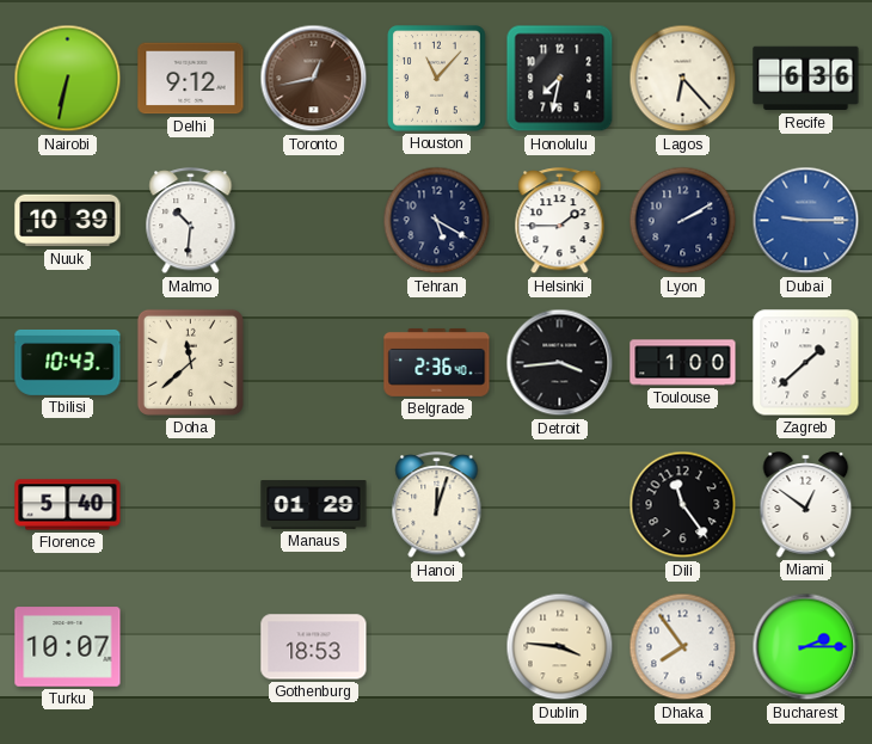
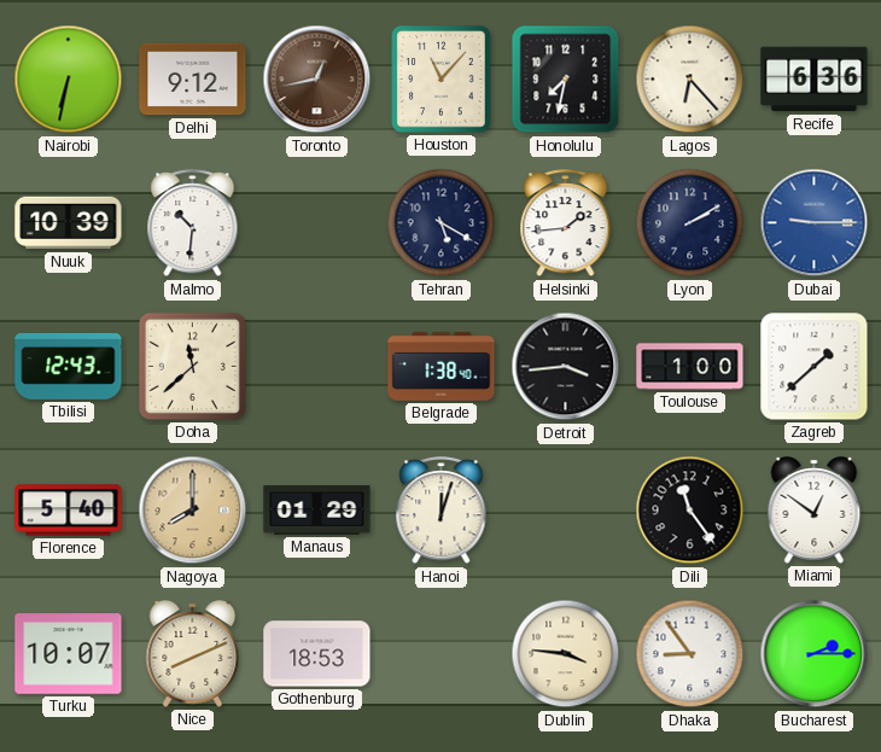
Helsinki: 1:45 -> 1:44 (566, 223)
Tbilisi: 10:43 -> 12:43 (69, 366)
Belgrade: 2:36 -> 1:38 (442, 366)
Nagoya: none -> 8:00 (193, 511)
Nice: none -> 8:11 (193, 654)
Dhaka: 7:54 -> 8:54 (690, 654)
